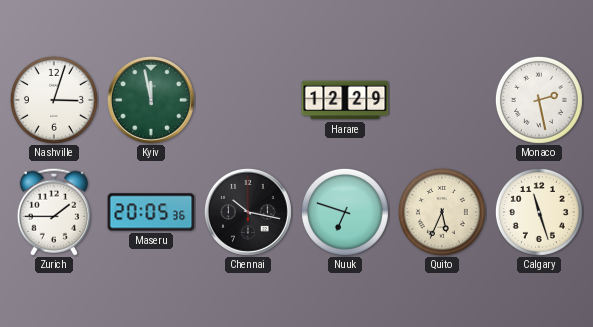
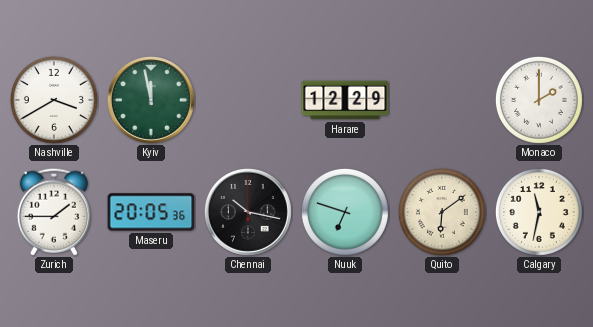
Nashville: 3:03 -> 3:40 (54, 100)
Monaco: 2:28 -> 2:00 (539, 100)
Quito: 5:34 -> 6:09 (442, 212)
Calgary: 11:27 -> 11:32 (539, 212)
